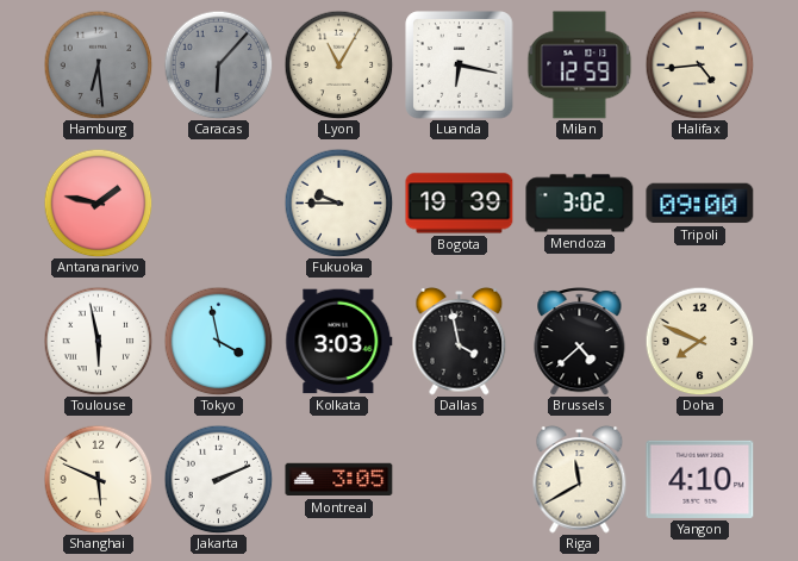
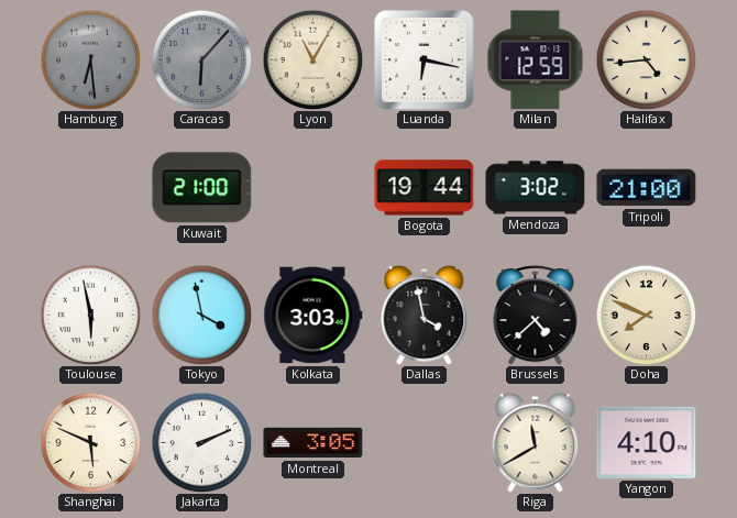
Antananarivo: 1:47 -> none (98, 202)
Kuwait: none -> 21:00 (202, 188)
Fukuoka: 9:45 -> none (338, 202)
Bogota: 19:39 -> 19:44 (425, 188)
Tripoli: 09:00 -> 21:00 (647, 188)
